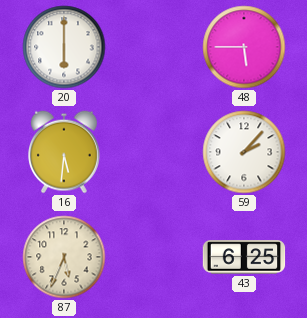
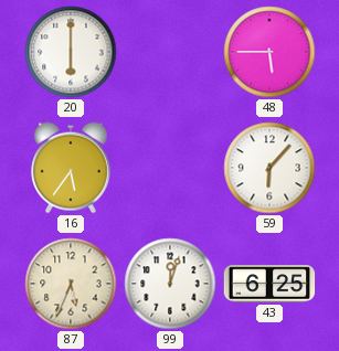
16: 5:31 -> 5:36 (72, 168)
59: 2:07 -> 6:07 (269, 168)
99: none -> 12:03 (170, 284)
